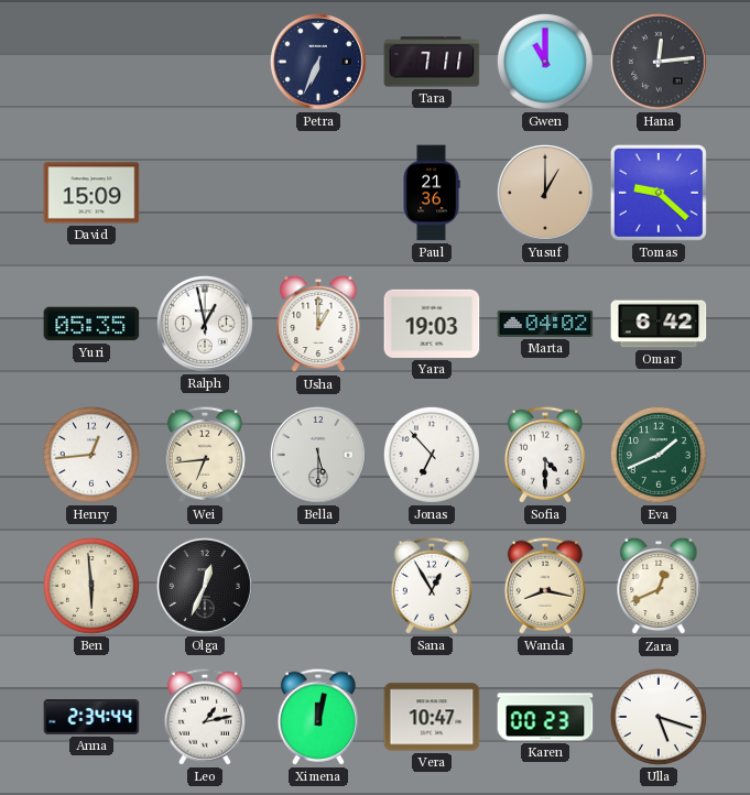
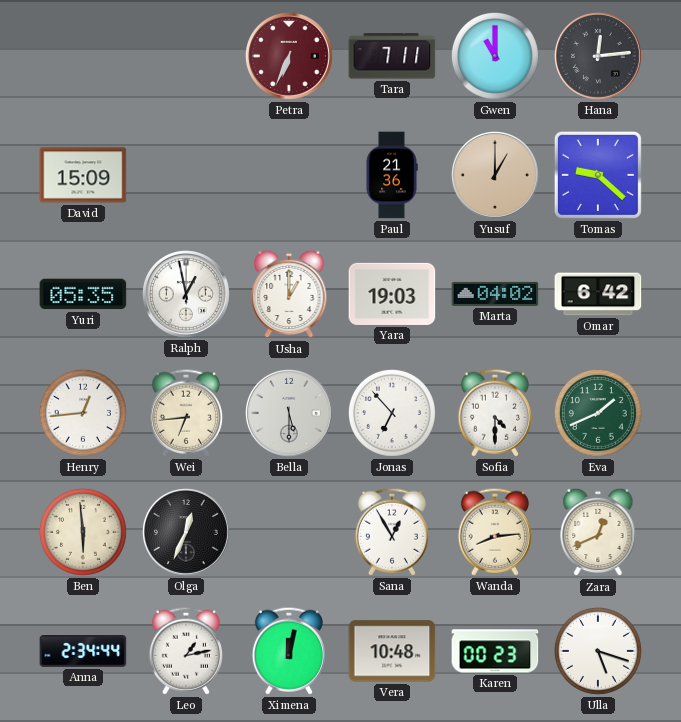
Petra dial: navy -> burgundy (289, 56)
Wanda: 8:17 -> 8:14 (495, 532)
Vera: 10:47 -> 10:48 (392, 651)
